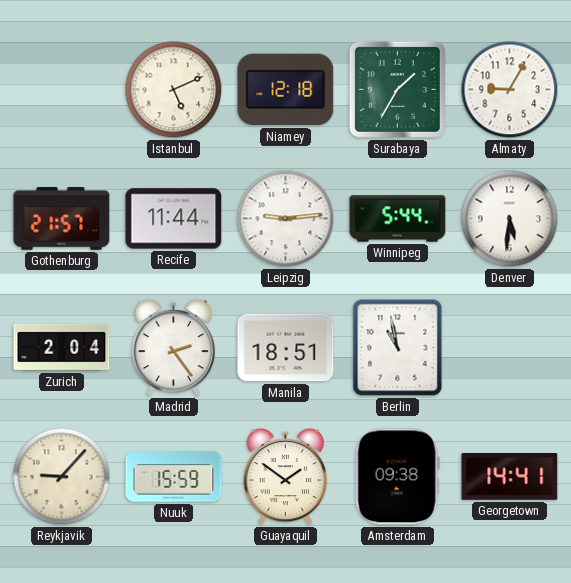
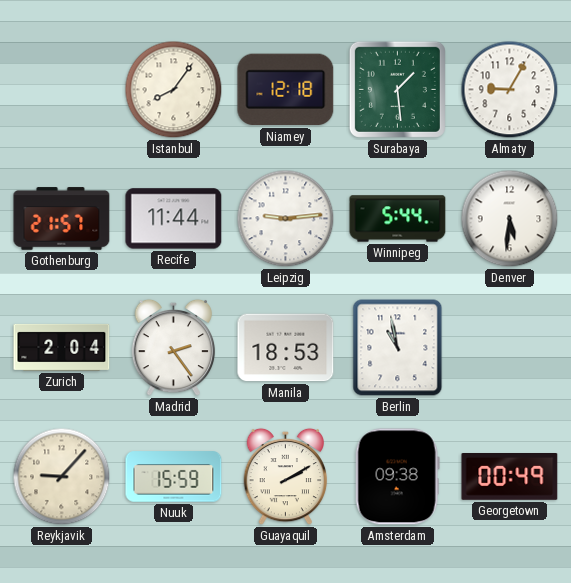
Istanbul: 5:11 -> 8:06 (174, 90)
Surabaya: 1:35 -> 1:29 (397, 89)
Manila: 18:51 -> 18:53 (286, 348)
Guayaquil: 1:51 -> 2:10 (286, 477)
Georgetown: 14:41 -> 00:49 (510, 477)
